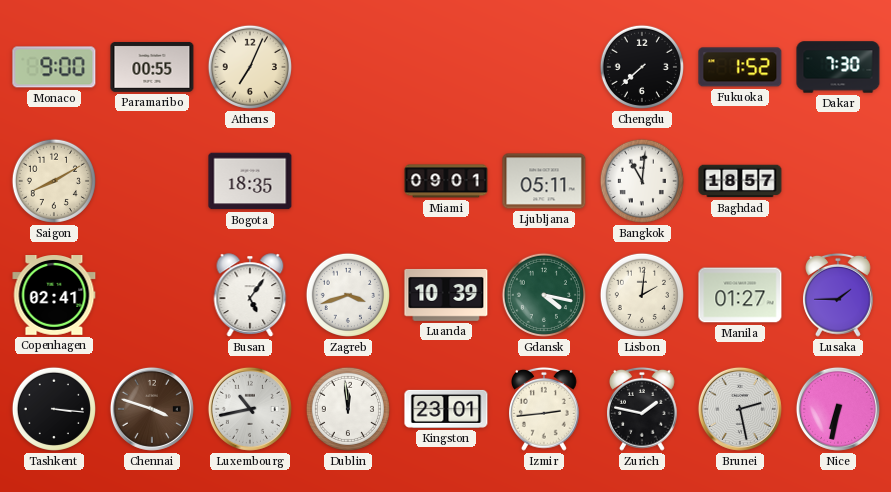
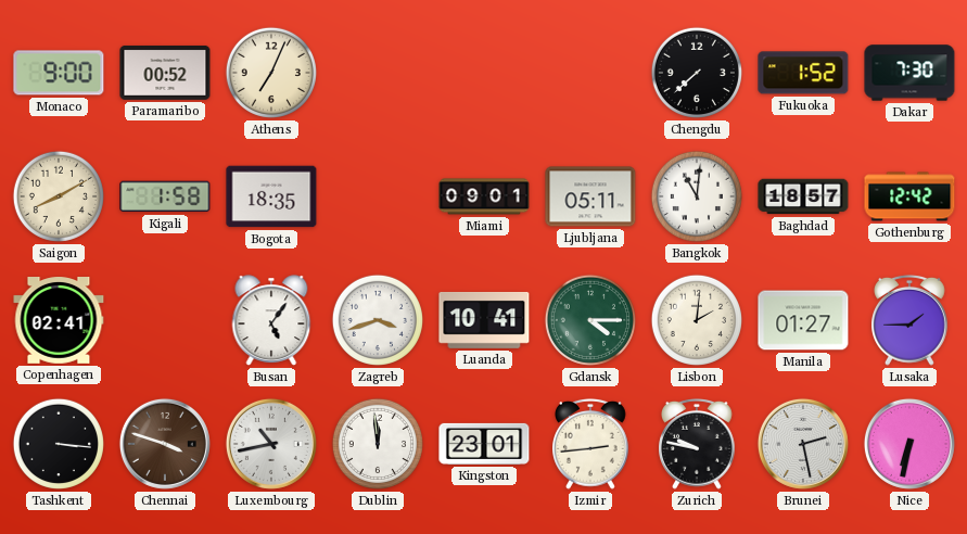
Paramaribo: 00:55 -> 00:52 (165, 73)
Kigali: none -> 1:58 (165, 196)
Gothenburg: none -> 12:42 (909, 196)
Luanda: 10:39 -> 10:41 (484, 320)
Gdansk: 4:17 -> 4:15 (590, 320)
Zurich: 1:47 -> 9:47 (698, 444)
